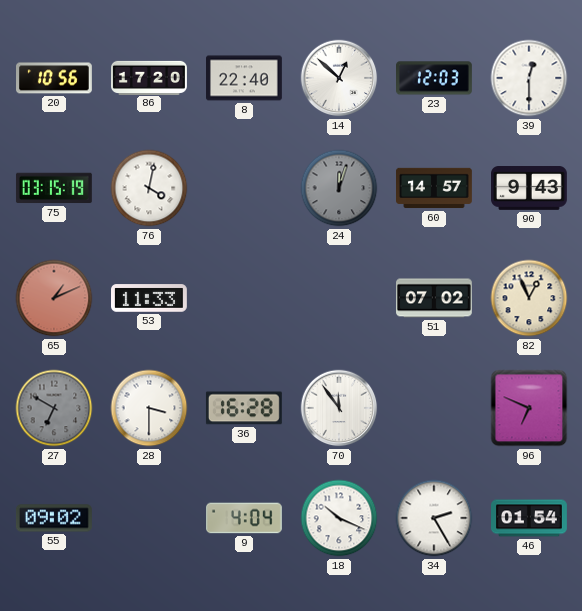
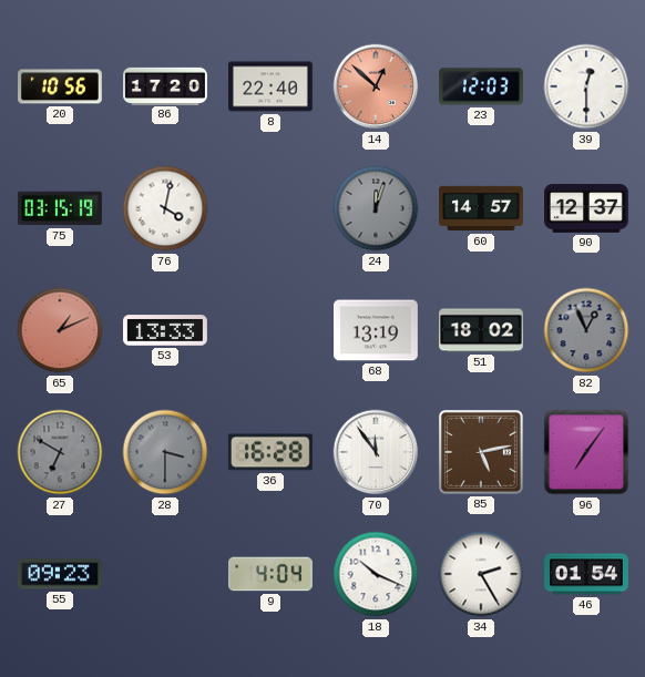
14 dial: white -> salmon (376, 86)
90: 9:43 -> 12:37 (587, 209)
53: 11:33 -> 13:33 (166, 330)
68: none -> 13:19 (377, 330)
51: 07:02 -> 18:02 (482, 330)
82 dial: cream -> grey (586, 330)
28 dial: white -> grey (165, 452)
85: none -> 5:13 (481, 452)
96: 6:49 -> 7:06 (586, 452)
55: 09:02 -> 09:23 (60, 574)
